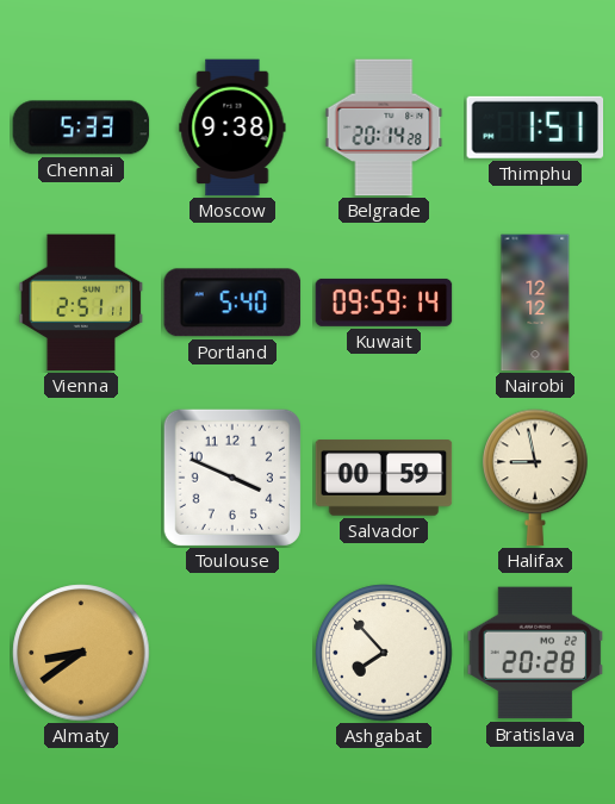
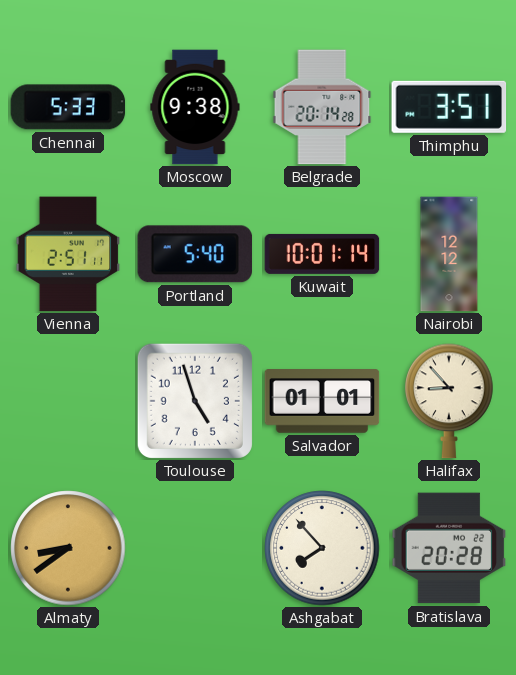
Thimphu: 1:51 -> 3:51 (449, 107)
Kuwait: 09:59 -> 10:01 (322, 254)
Toulouse: 3:49 -> 4:57 (195, 401)
Salvador: 00:59 -> 01:01 (322, 401)
Halifax: 8:58 -> 8:53 (449, 401)
